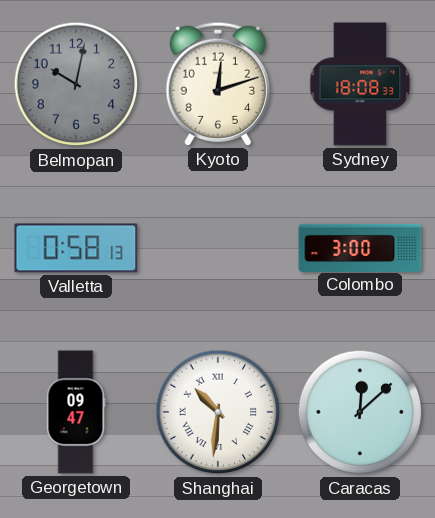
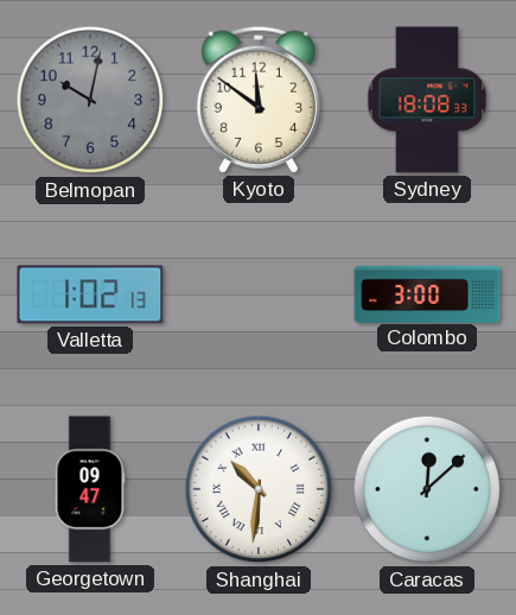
Kyoto: 12:12 -> 11:51 (259, 100)
Valletta: 0:58 -> 1:02 (90, 294)
